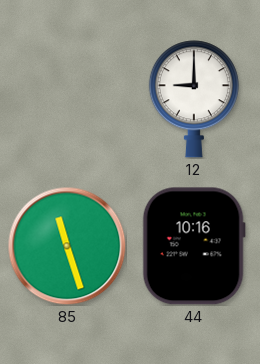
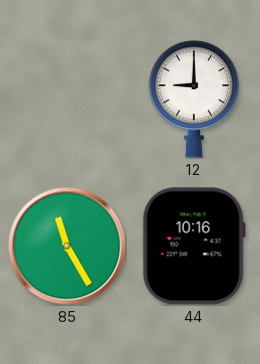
85: 11:27 -> 11:25 (67, 246)
